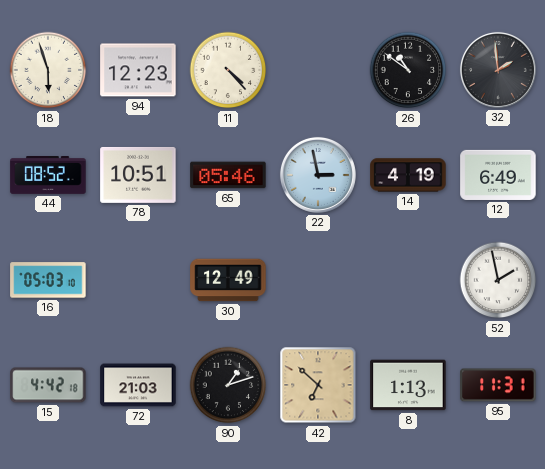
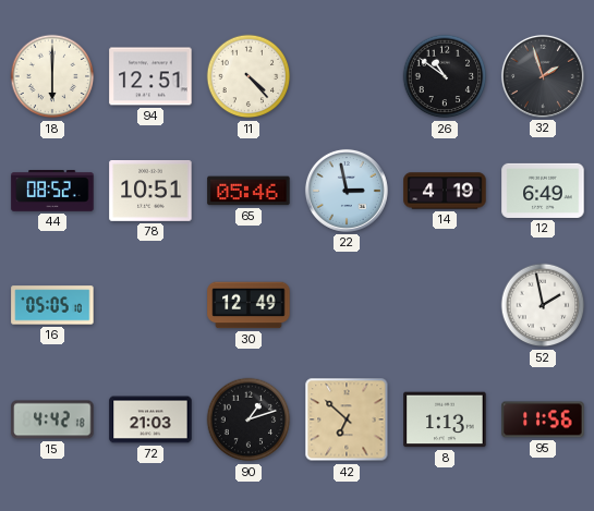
18: 5:57 -> 6:00 (52, 76)
94: 12:23 -> 12:51 (150, 76)
32: 1:59 -> 1:57 (543, 76)
16: 05:03 -> 05:05 (52, 305)
95: 11:31 -> 11:56 (543, 419)
